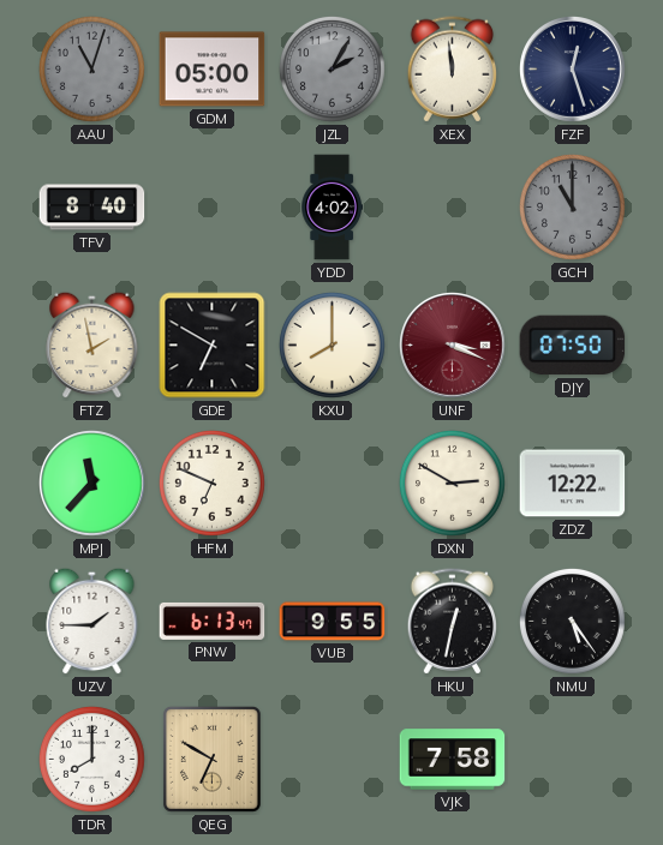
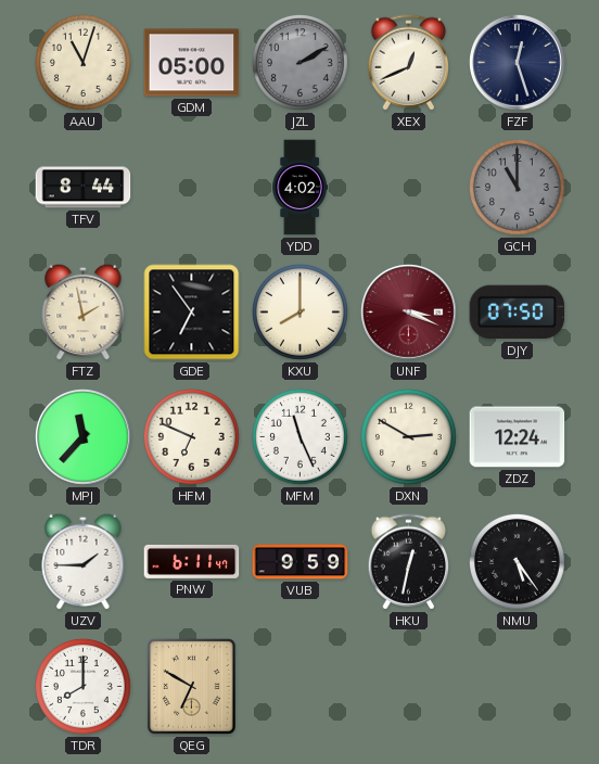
AAU dial: grey -> cream (82, 62)
JZL: 2:05 -> 2:10 (299, 62)
XEX: 11:59 -> 12:41 (408, 63)
TFV: 8:40 -> 8:44 (84, 188)
GDE: 6:50 -> 6:54 (192, 313)
MFM: none -> 11:26 (299, 436)
ZDZ: 12:22 -> 12:24 (518, 437)
PNW: 6:13 -> 6:11 (192, 561)
VUB: 9:55 -> 9:59 (301, 562)
VJK: 7:58 -> none (453, 760)
